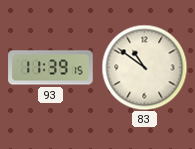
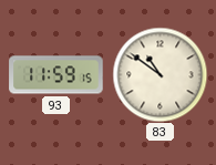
93: 11:39 -> 11:59 (56, 75)
